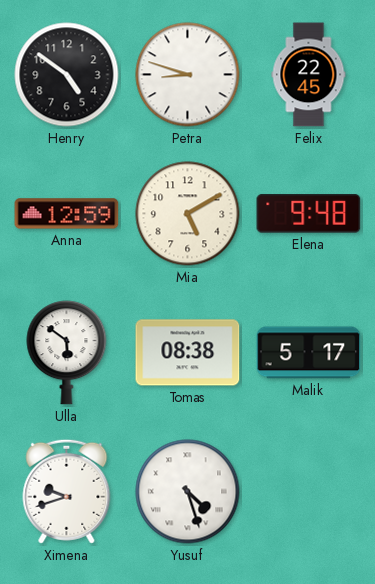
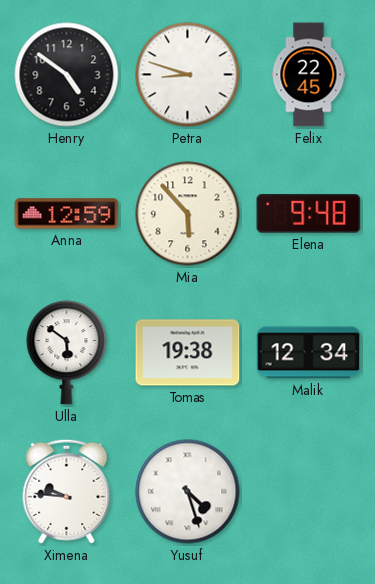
Mia: 5:10 -> 5:53 (188, 214)
Tomas: 08:38 -> 19:38 (188, 353)
Malik: 5:17 -> 12:34 (309, 353)
Ximena: 9:42 -> 9:46 (67, 491)
